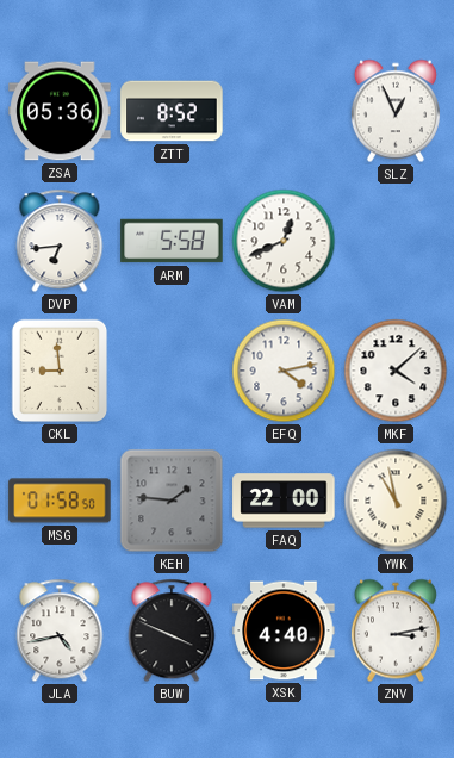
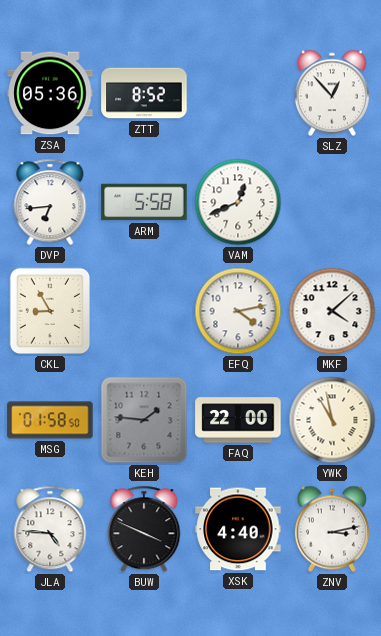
SLZ: 12:56 -> 12:53 (332, 93)
CKL: 8:59 -> 8:55 (50, 311)
JLA: 4:43 -> 4:46 (50, 529)
